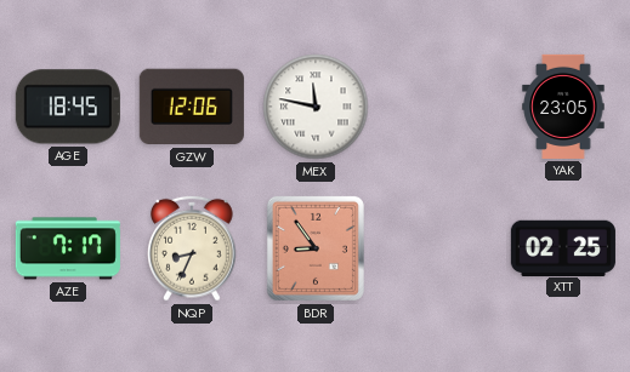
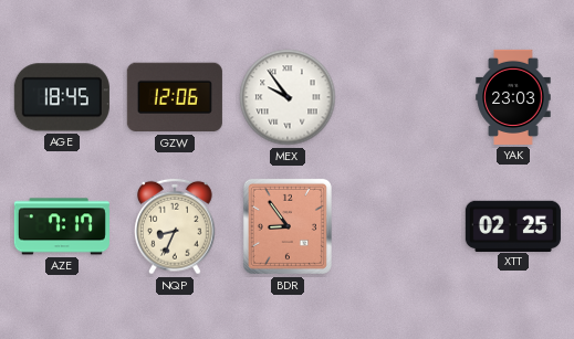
MEX: 11:47 -> 9:54 (288, 97)
YAK: 23:05 -> 23:03 (513, 97)
